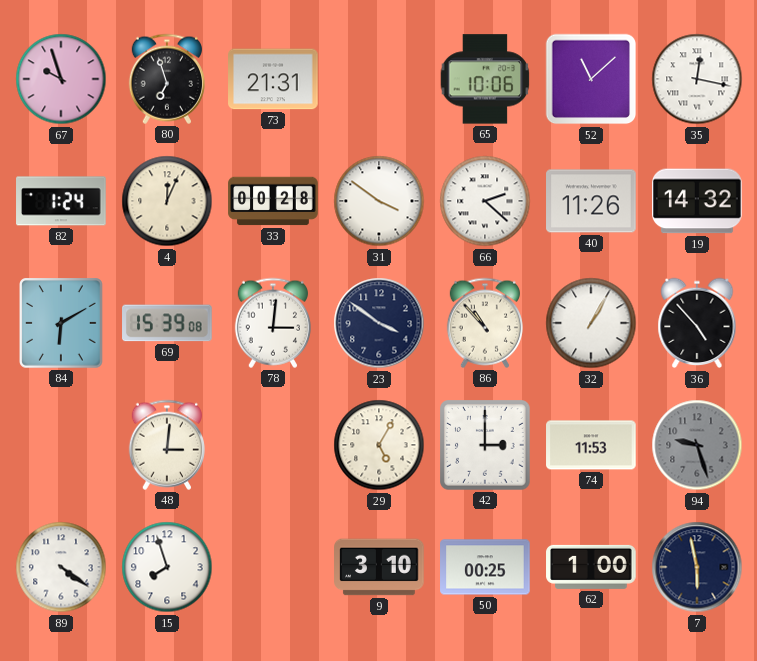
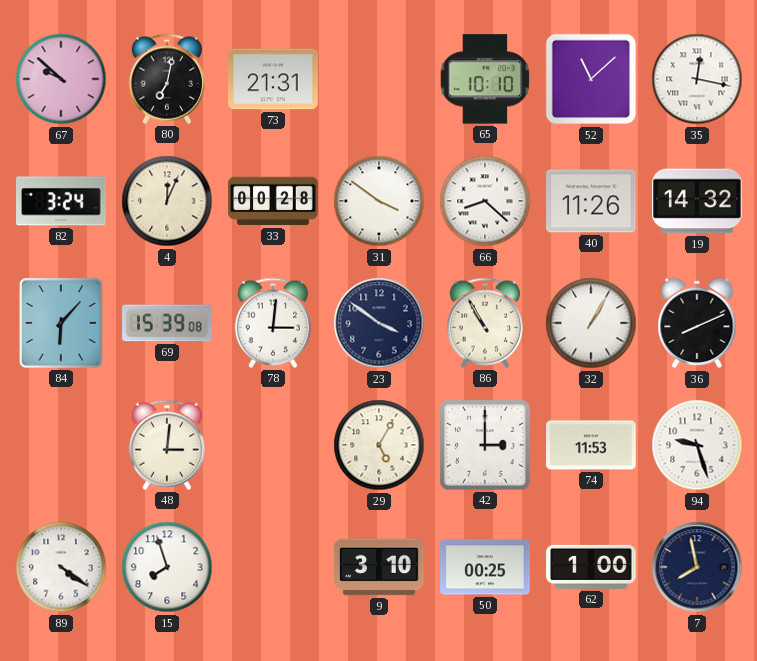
67: 9:57 -> 9:52 (61, 79)
80: 6:57 -> 7:02 (167, 79)
65: 10:06 -> 10:10 (485, 79)
82: 1:24 -> 3:24 (61, 201)
66: 2:22 -> 8:22 (485, 201)
84: 6:10 -> 6:07 (62, 324)
86: 10:53 -> 10:55 (485, 323)
36: 4:53 -> 8:11 (697, 323)
94 dial: grey -> white (697, 445)
7: 5:58 -> 7:58 (697, 567)
